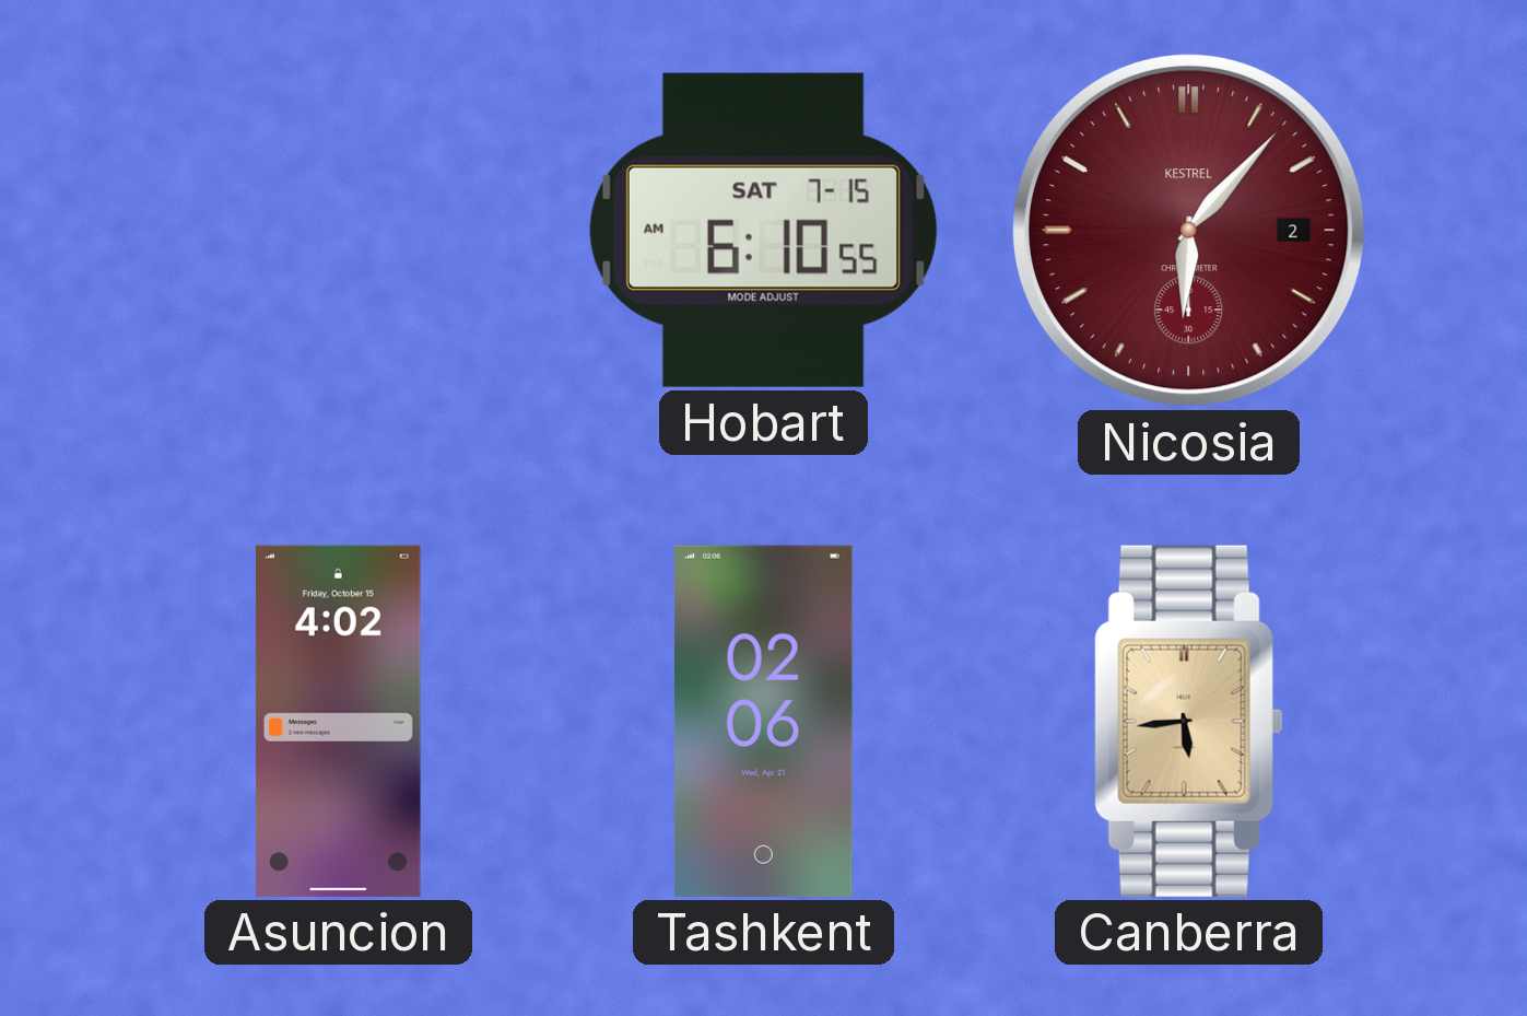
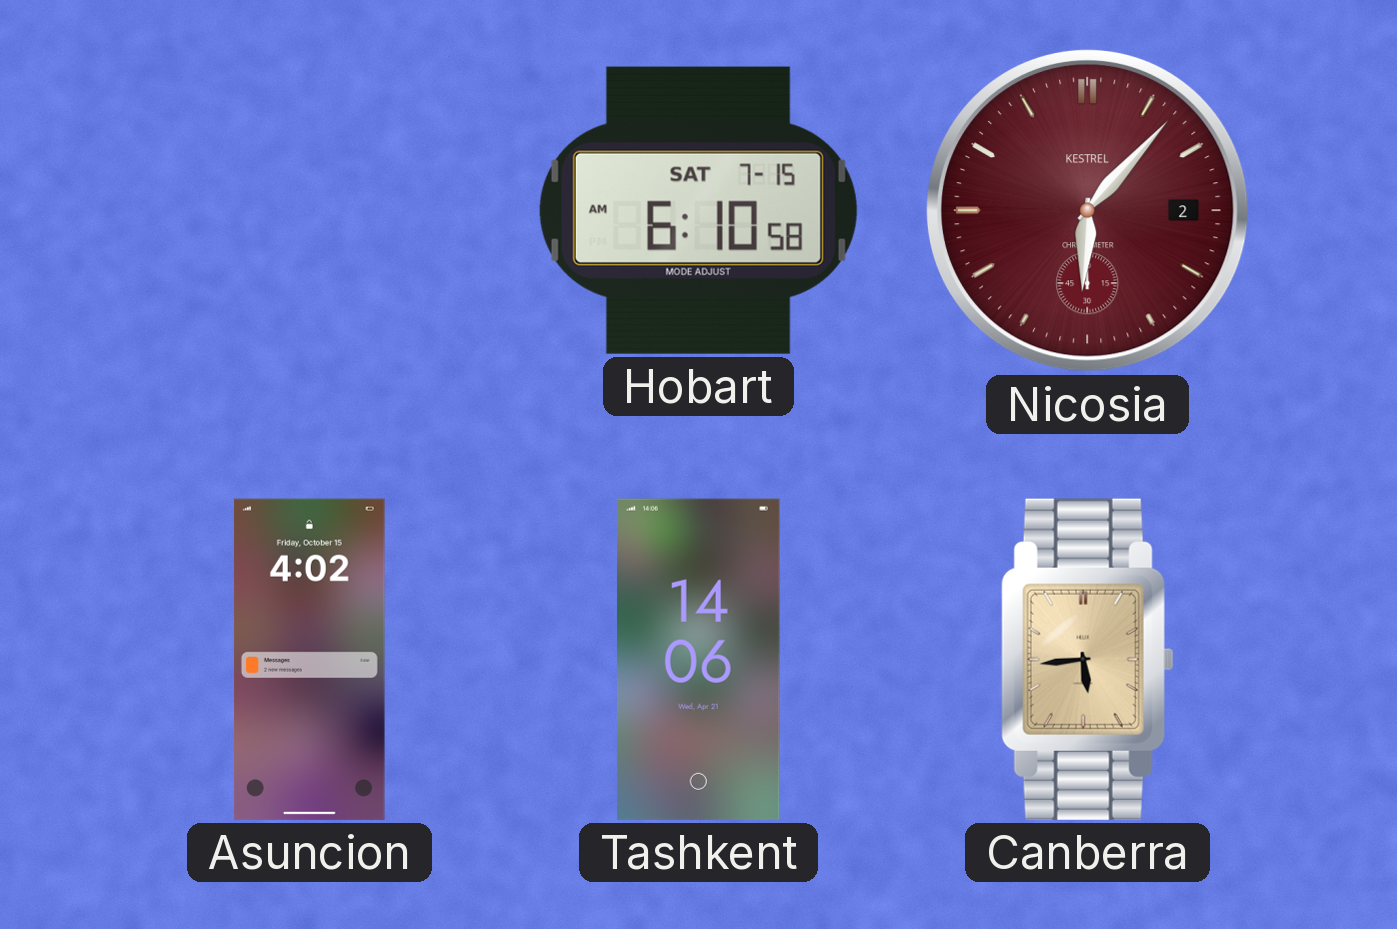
Hobart: 6:10:55 AM -> 6:10:58 AM (698, 210)
Tashkent: 02:06 -> 14:06 (698, 659)
